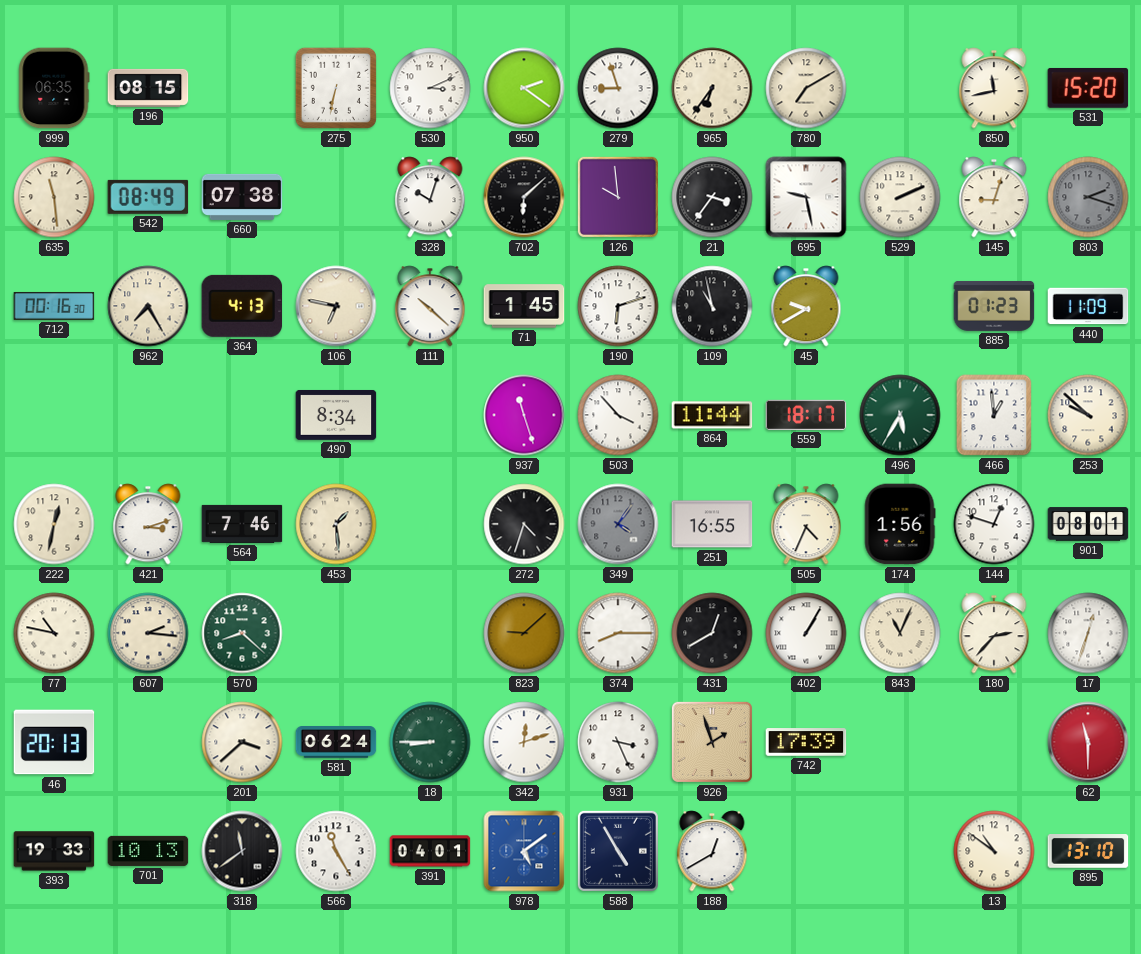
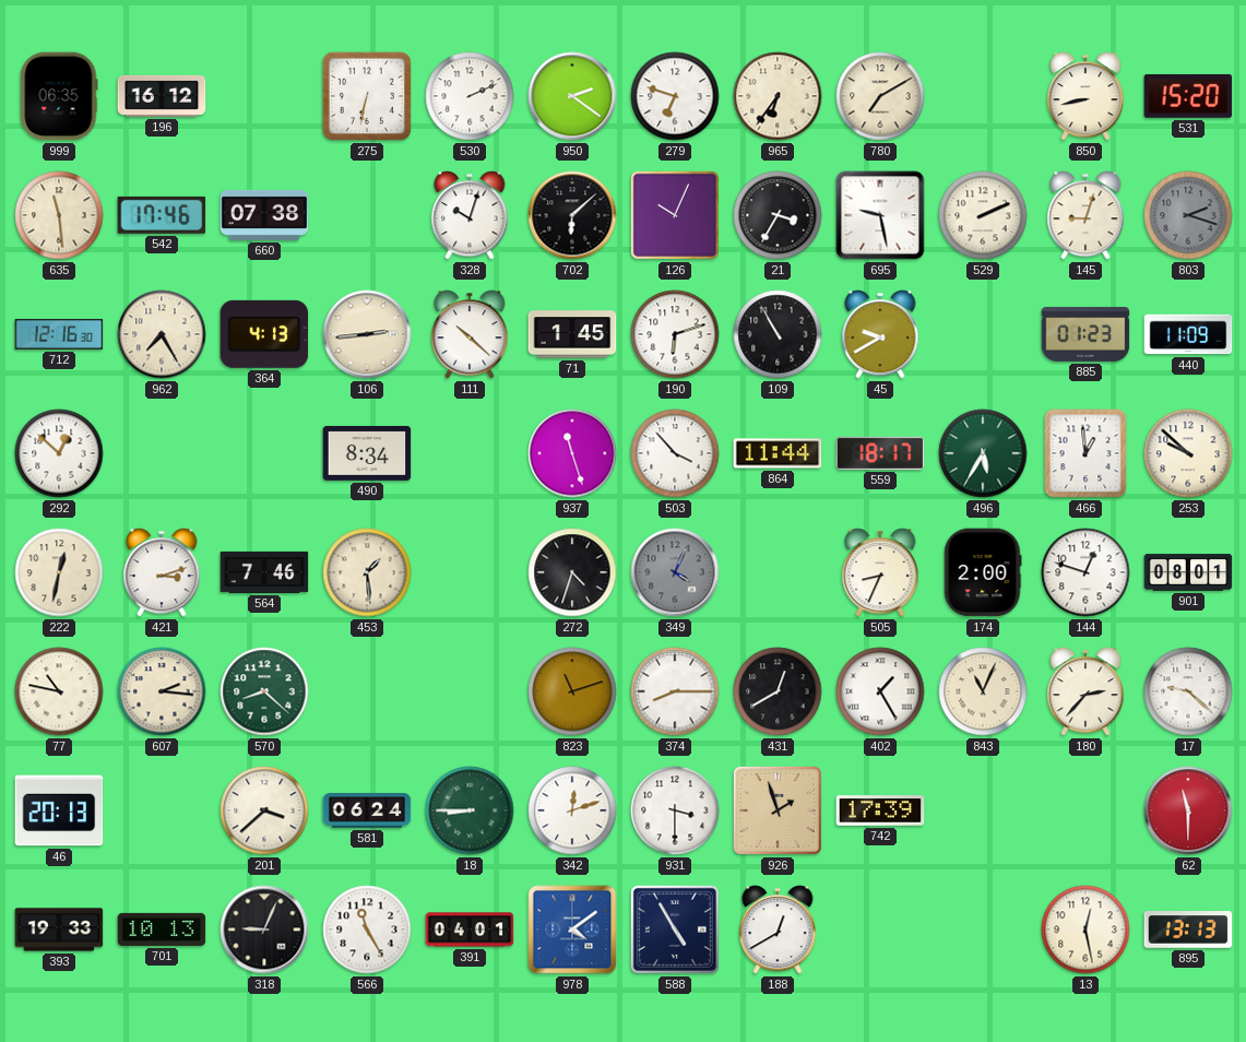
196: 08:15 -> 16:12 (162, 96)
530: 3:11 -> 2:11 (470, 96)
279: 8:57 -> 6:48 (675, 96)
850: 11:43 -> 8:43 (1085, 96)
542: 08:49 -> 17:46 (162, 215)
126: 9:59 -> 10:04 (675, 215)
21: 3:36 -> 3:35 (778, 215)
712: 00:16 -> 12:16 (59, 334)
106: 6:47 -> 2:44 (367, 334)
109: 10:58 -> 10:55 (778, 334)
292: none -> 12:52 (59, 453)
349: 4:06 -> 4:04 (675, 572)
251: 16:55 -> none (712, 524)
505: 4:34 -> 8:34 (880, 572)
174: 1:56 -> 2:00 (983, 572)
823: 9:08 -> 11:12 (572, 691)
402: 1:05 -> 1:25 (880, 691)
17: 12:33 -> 9:22 (1188, 691)
931: 3:26 -> 3:30 (675, 810)
318: 11:39 -> 9:04 (264, 929)
978: 5:09 -> 4:09 (572, 929)
13: 10:51 -> 12:28 (1085, 929)
895: 13:10 -> 13:13 (1188, 931)
